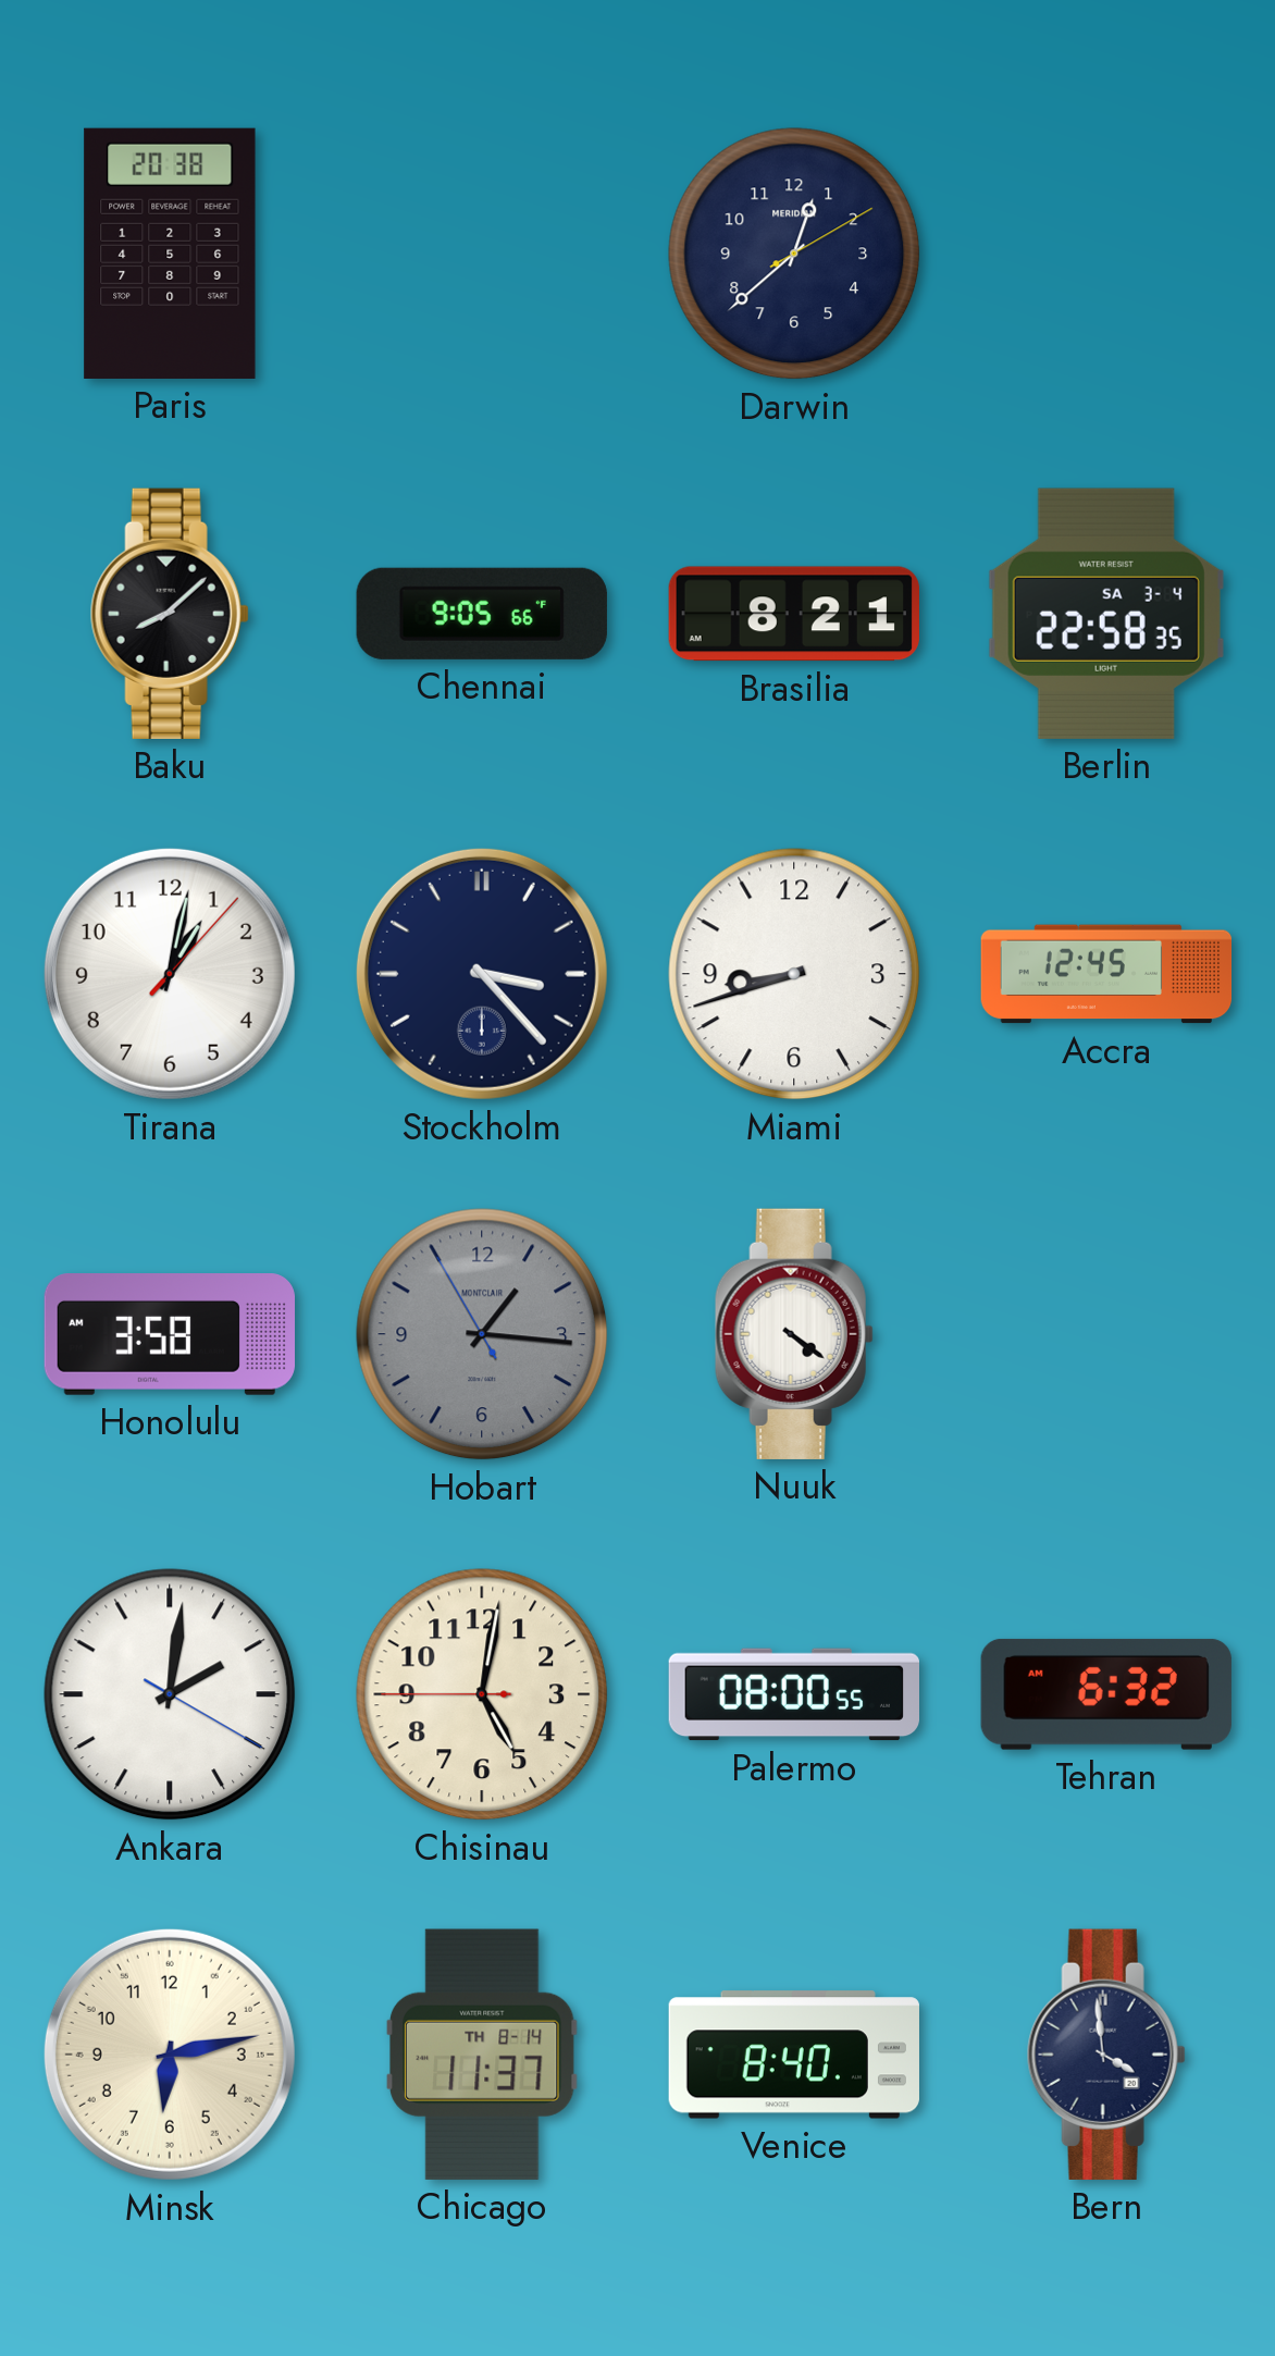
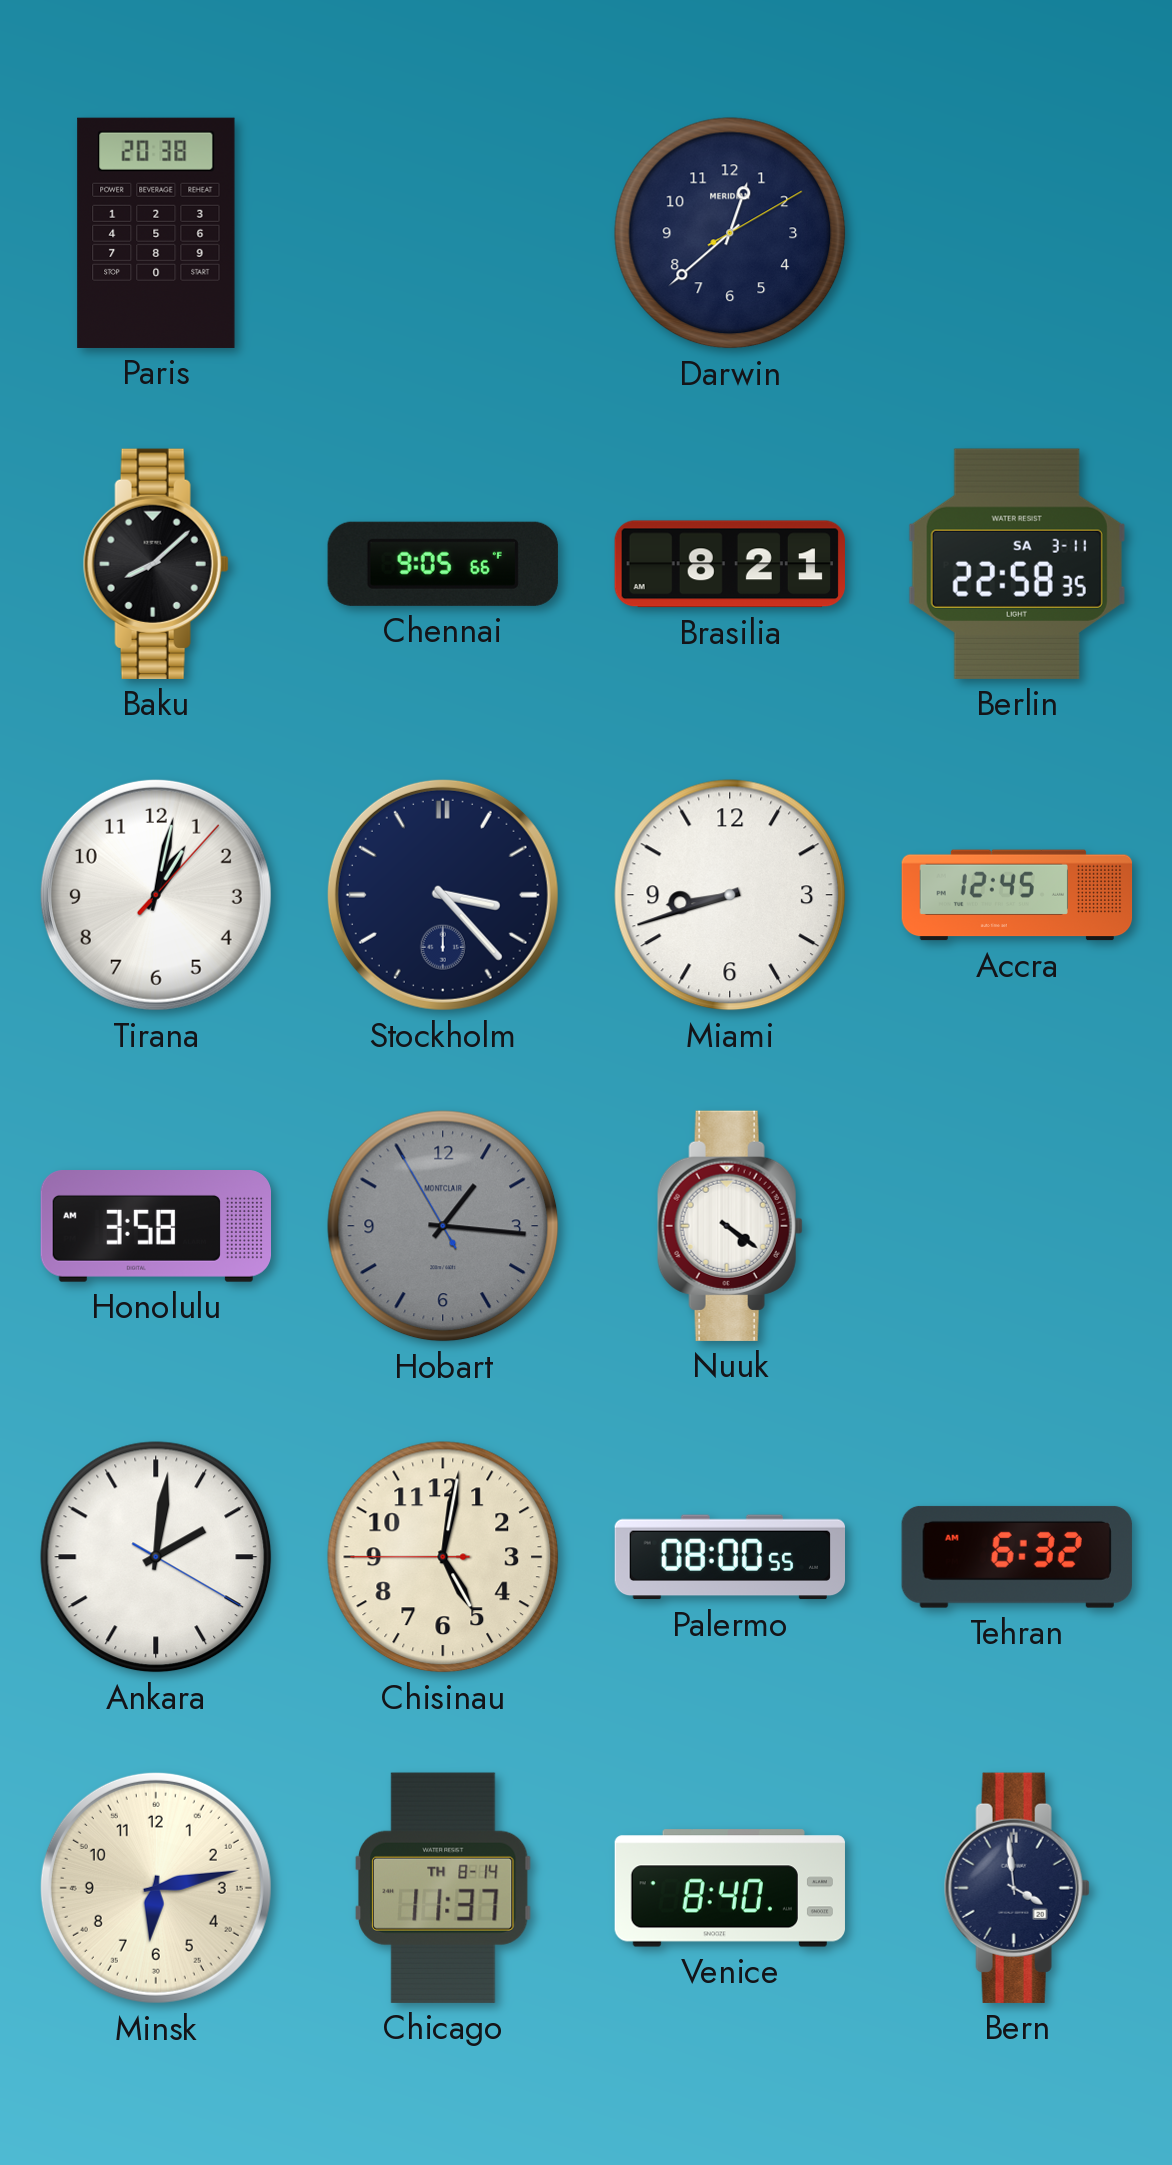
Berlin date: SA 3-4 -> SA 3-11 (1017, 564)
